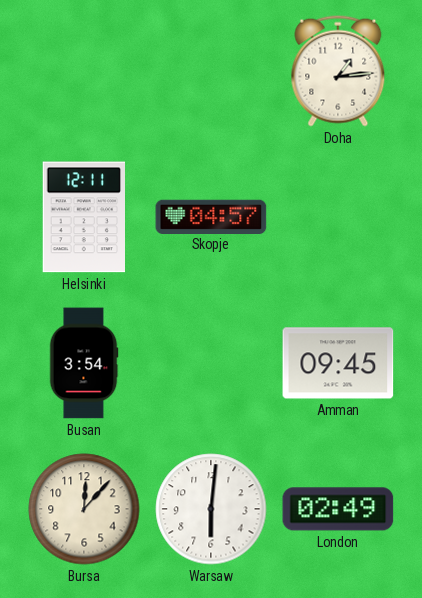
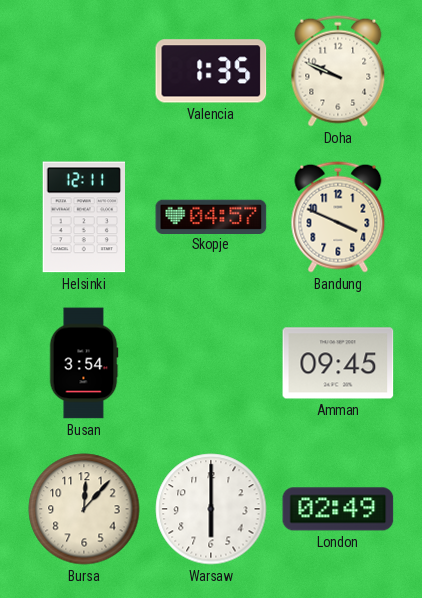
Valencia: none -> 1:35 (211, 71)
Doha: 1:14 -> 9:49 (338, 71)
Bandung: none -> 3:49 (338, 217)
Warsaw: 6:01 -> 6:00 (211, 509)
